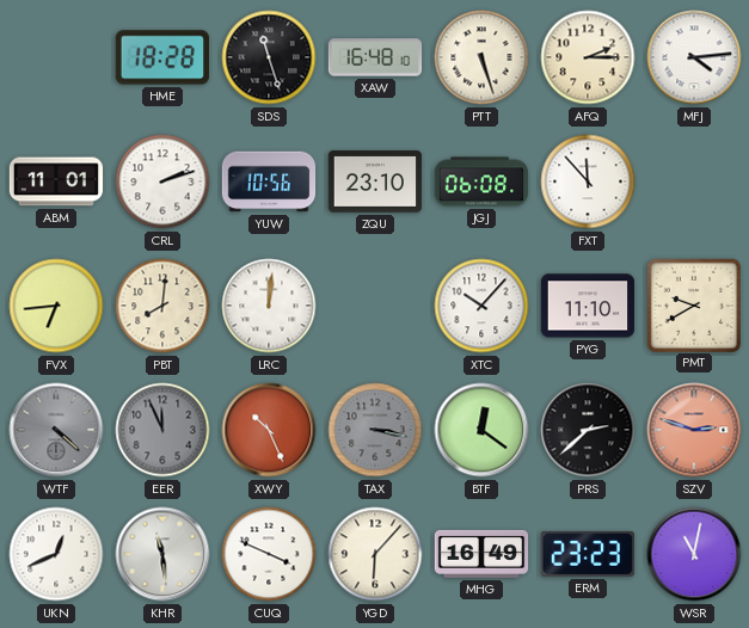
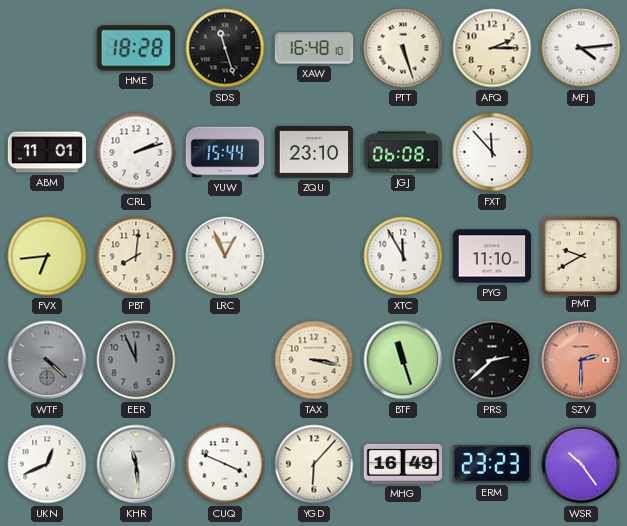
YUW: 10:56 -> 15:44 (225, 152)
LRC: 12:01 -> 12:56 (225, 256)
XTC: 10:07 -> 11:55 (403, 256)
XWY: 10:26 -> none (269, 430)
TAX dial: grey -> cream (314, 360)
BTF: 12:21 -> 11:27 (403, 360)
SZV: 2:48 -> 2:30 (581, 360)
WSR: 11:02 -> 10:24 (581, 464)
